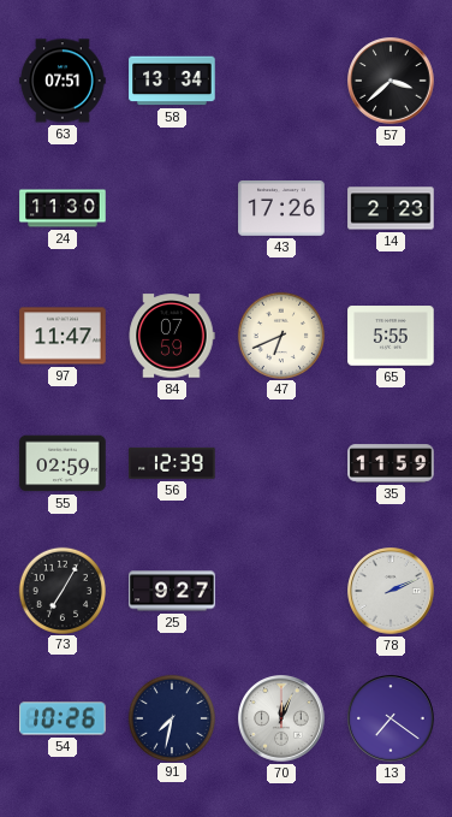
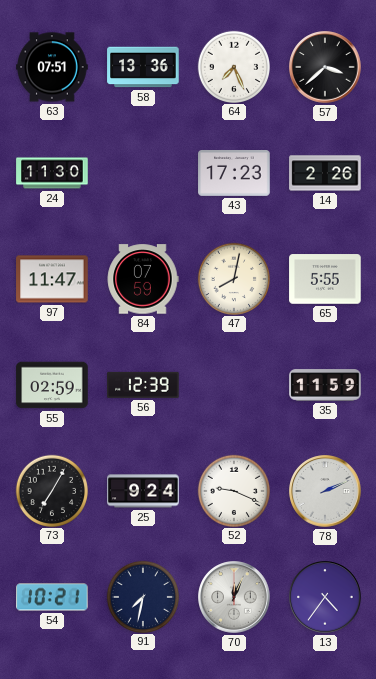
58: 13:34 -> 13:36 (143, 67)
64: none -> 7:26 (233, 66)
43: 17:26 -> 17:23 (234, 174)
14: 2:23 -> 2:26 (325, 173)
47: 6:41 -> 8:02 (233, 278)
25: 9:27 -> 9:24 (143, 491)
52: none -> 9:19 (233, 490)
54: 10:26 -> 10:21 (52, 597)
13: 7:21 -> 4:36 (325, 597)
